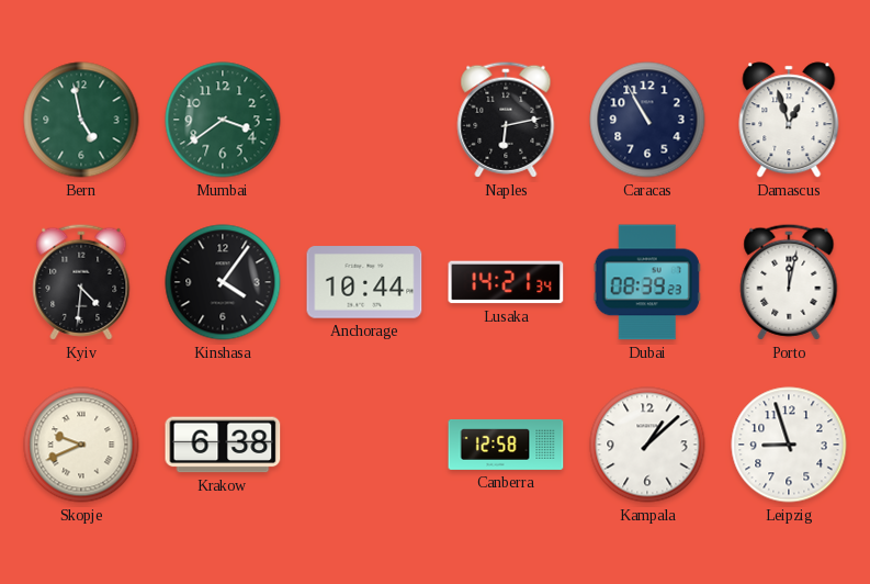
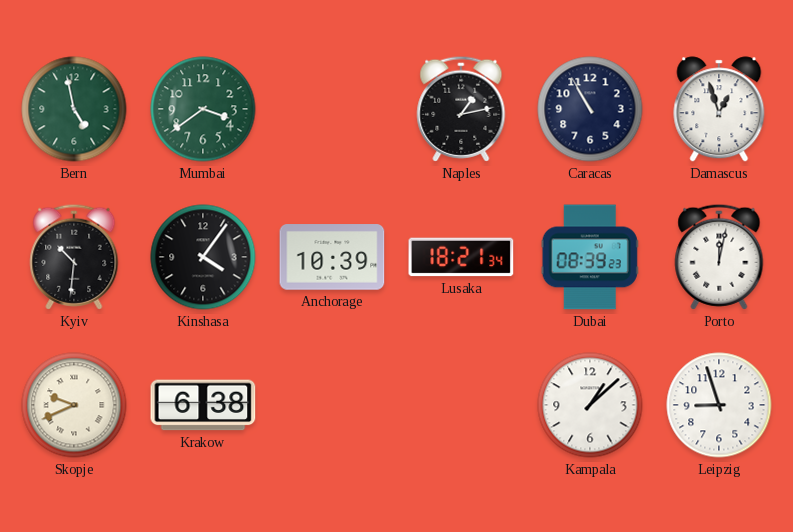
Naples: 6:13 -> 1:13 (461, 109)
Kyiv: 4:31 -> 10:31 (74, 257)
Anchorage: 10:44 -> 10:39 (332, 257)
Lusaka: 14:21 -> 18:21 (461, 257)
Canberra: 12:58 -> none (506, 445)
